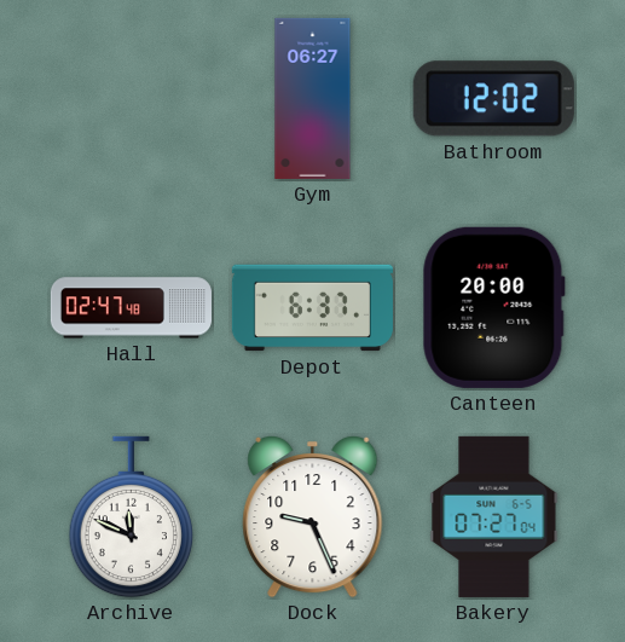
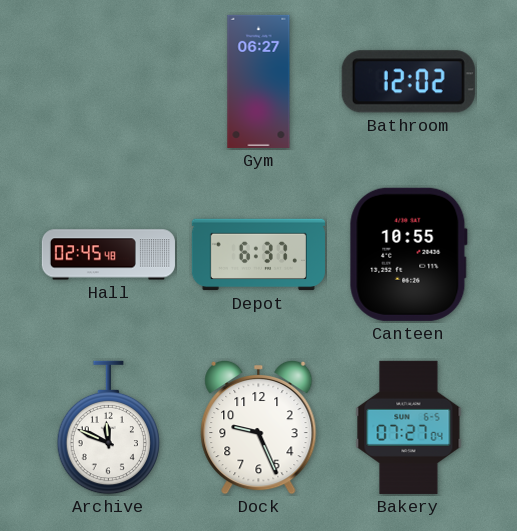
Hall: 02:47 -> 02:45 (108, 255)
Canteen: 20:00 -> 10:55 (408, 254)
